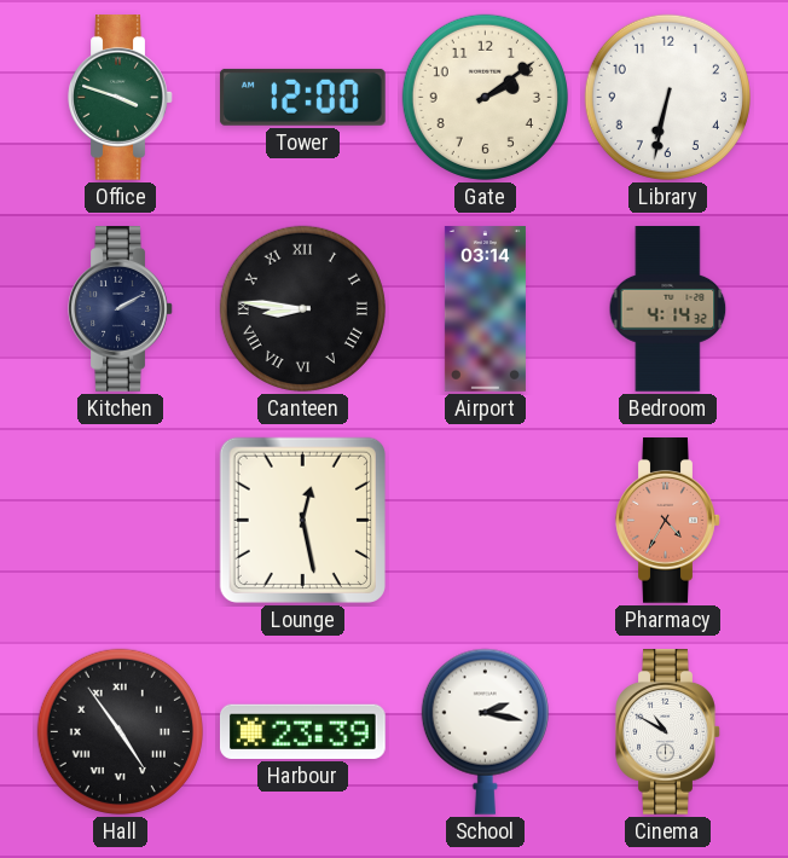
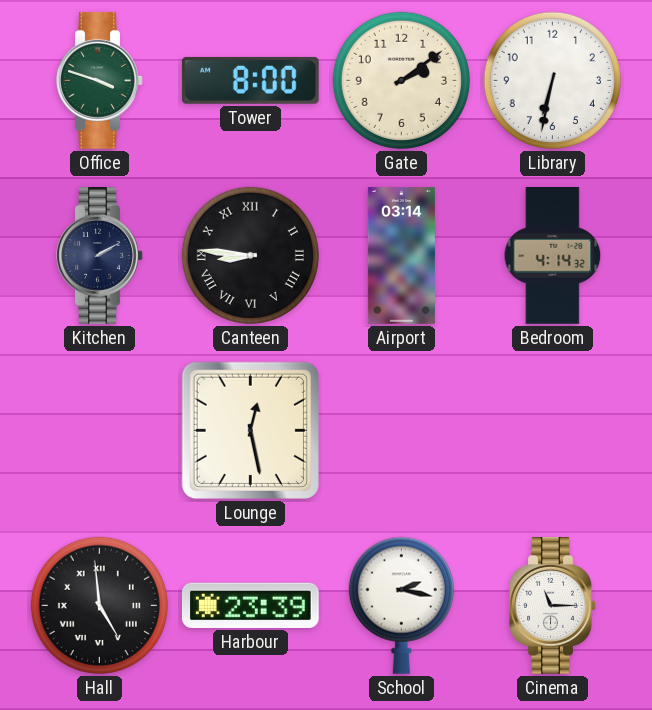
Tower: 12:00 -> 8:00 (250, 80)
Pharmacy: 4:35 -> none (668, 521)
Hall: 4:54 -> 4:59 (99, 605)
Cinema: 10:50 -> 11:15 (553, 606)
